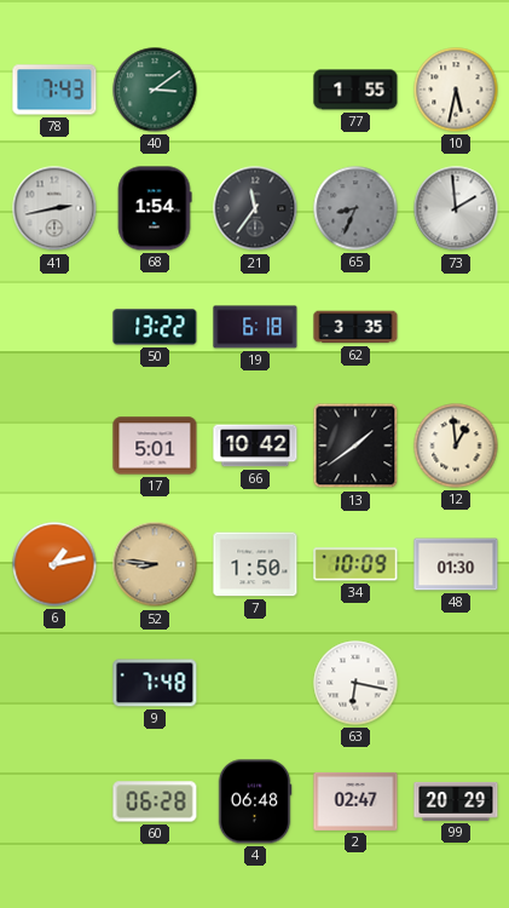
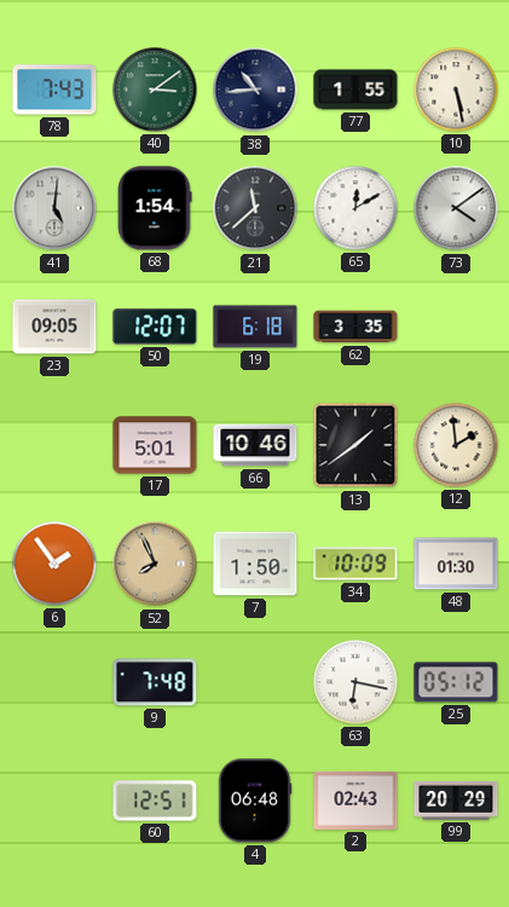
38: none -> 10:44 (255, 89)
10: 5:32 -> 5:28 (456, 89)
41: 2:43 -> 5:01 (54, 208)
21: 11:36 -> 11:38 (255, 208)
65: 8:34 -> 12:10 (355, 208)
65 dial: grey -> white (355, 208)
73: 1:59 -> 4:09 (456, 208)
23: none -> 09:05 (54, 327)
50: 13:22 -> 12:07 (155, 327)
66: 10:42 -> 10:46 (255, 445)
12: 12:59 -> 1:59 (456, 445)
6: 1:13 -> 1:54 (54, 564)
52: 8:46 -> 7:56 (155, 564)
25: none -> 05:12 (456, 682)
60: 06:28 -> 12:51 (155, 801)
2: 02:47 -> 02:43 (355, 801)
